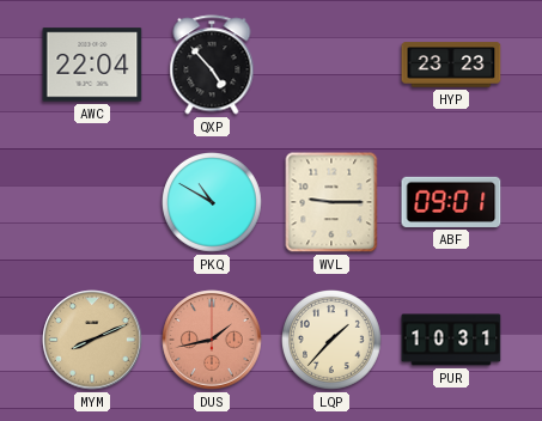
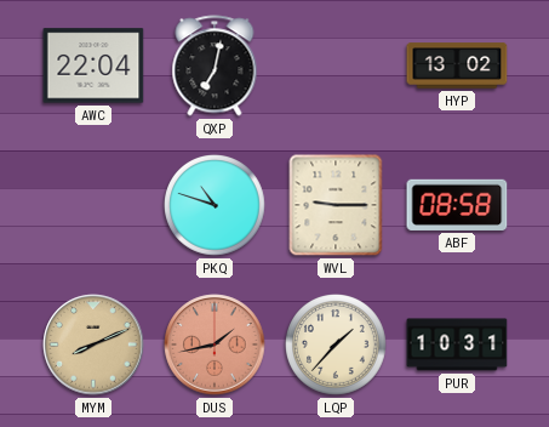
QXP: 4:53 -> 7:02 (215, 66)
HYP: 23:23 -> 13:02 (457, 66)
PKQ: 10:50 -> 10:48 (216, 206)
ABF: 09:01 -> 08:58 (457, 205)
